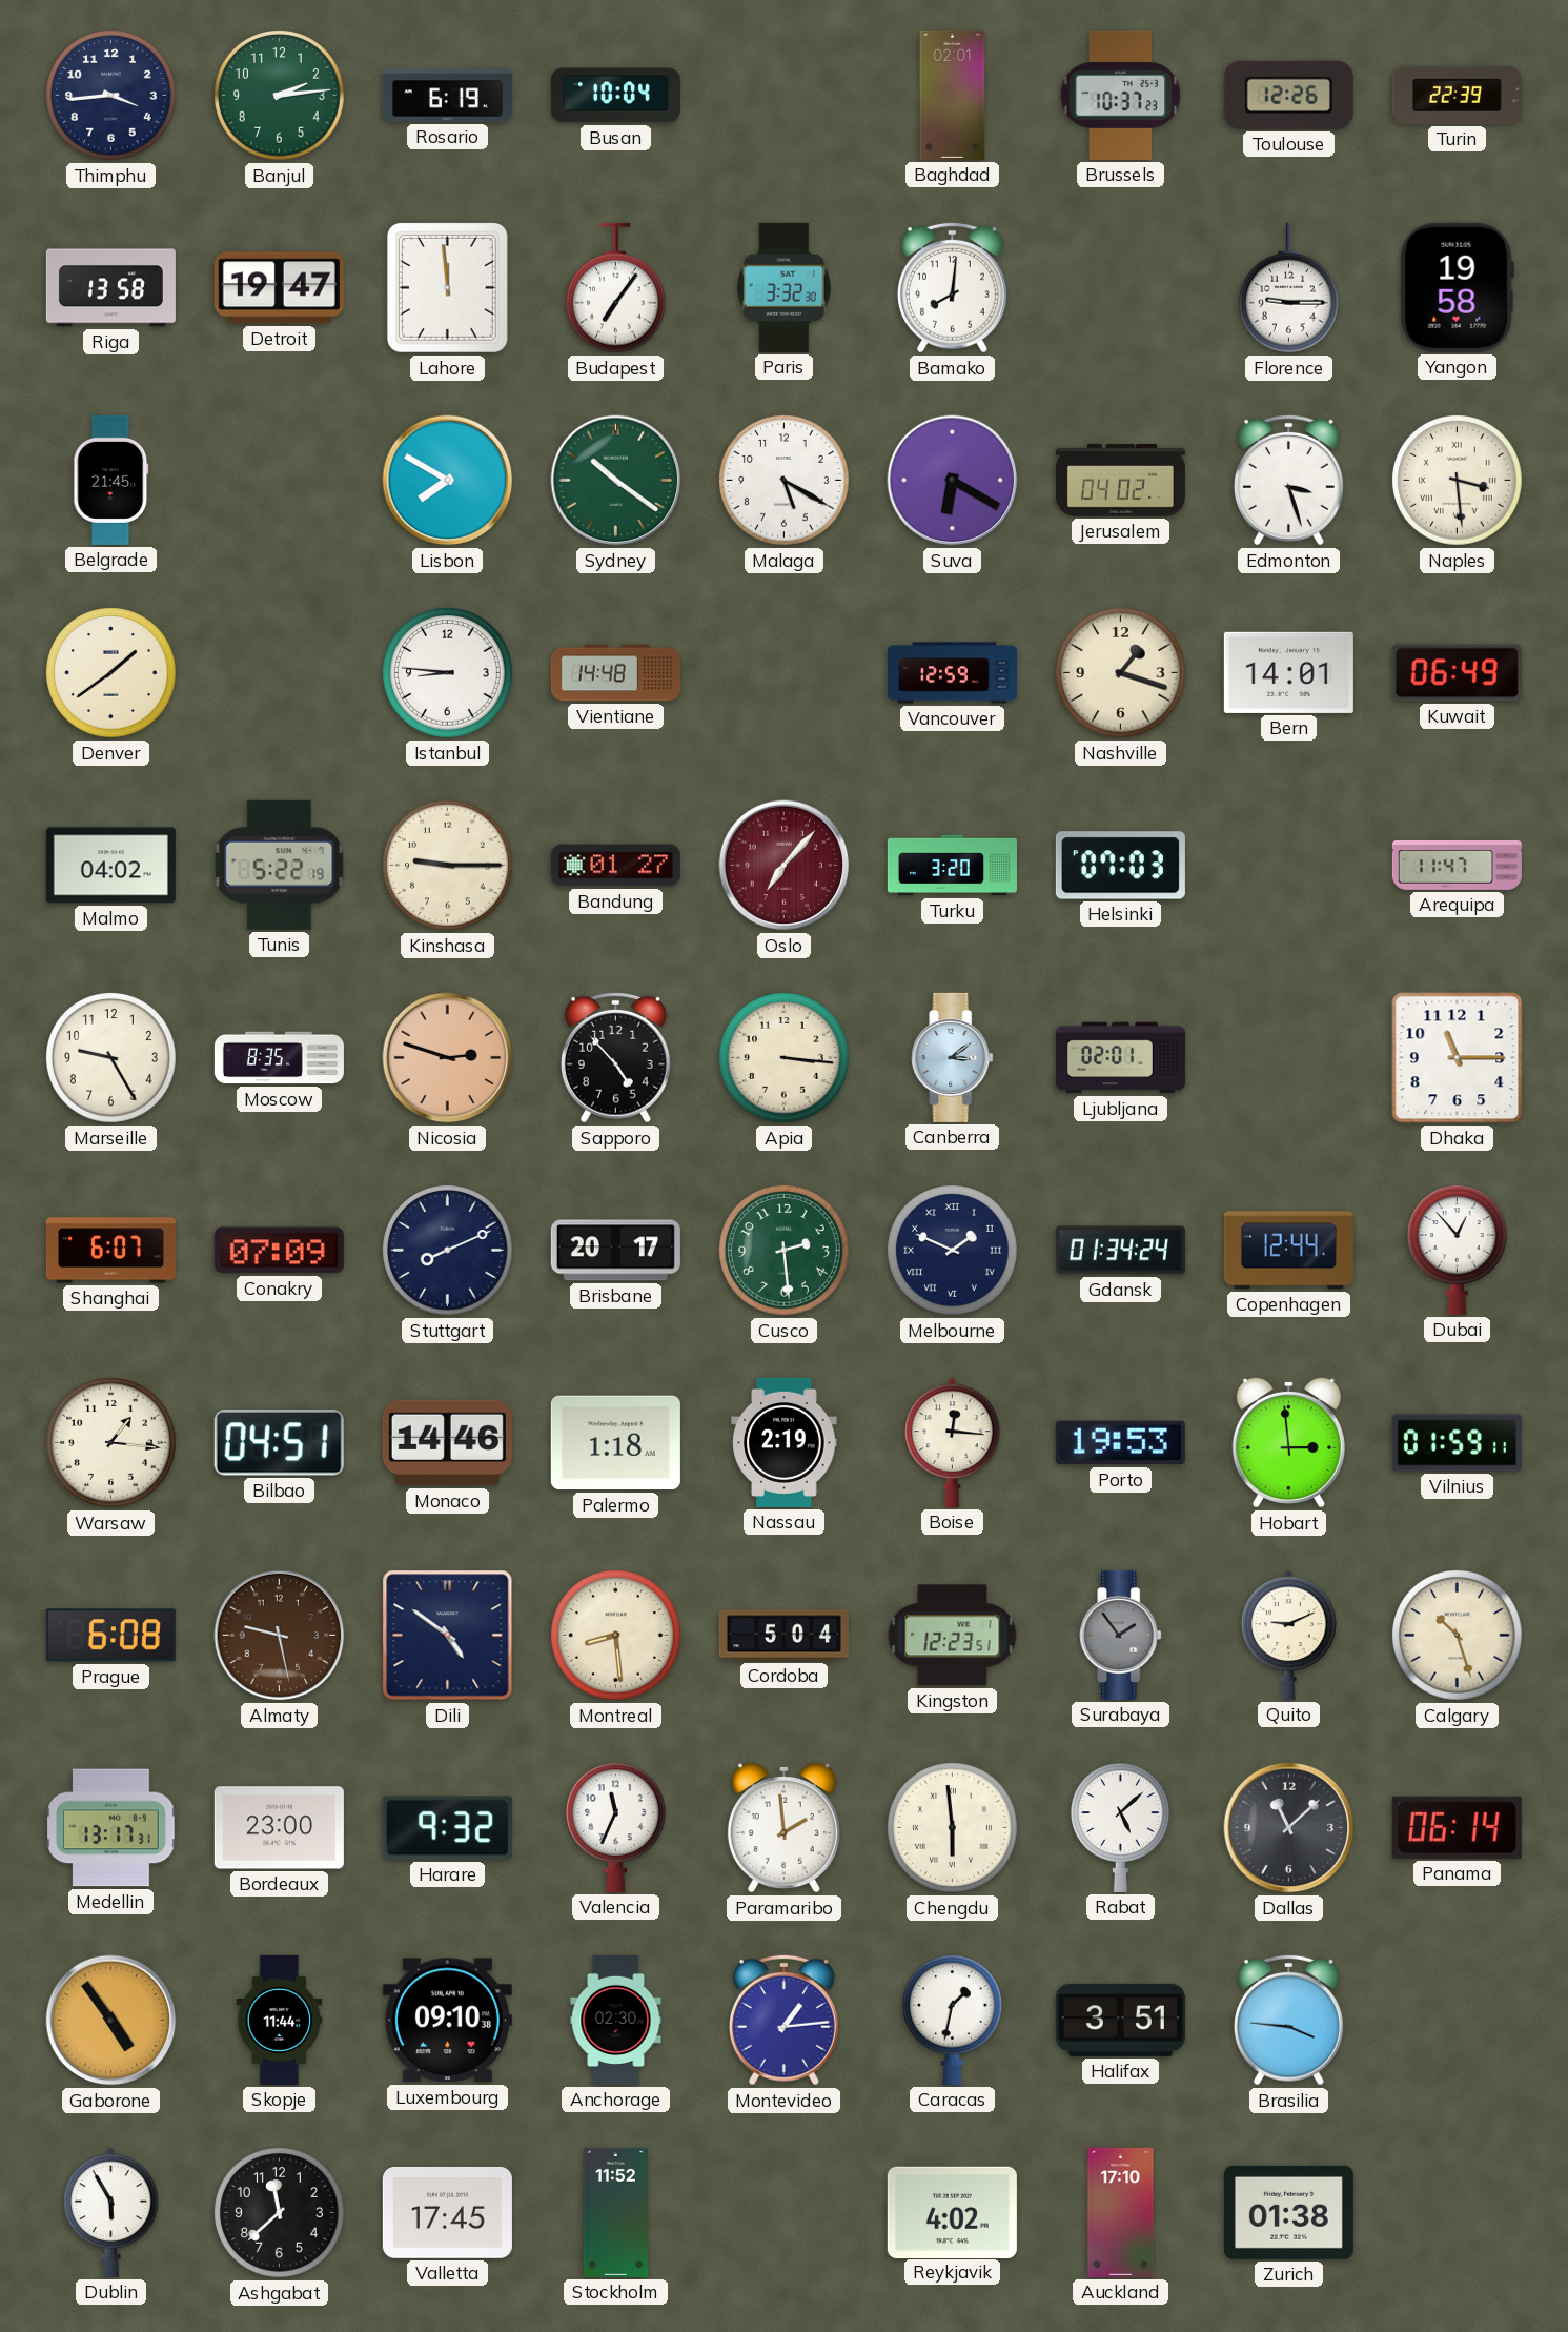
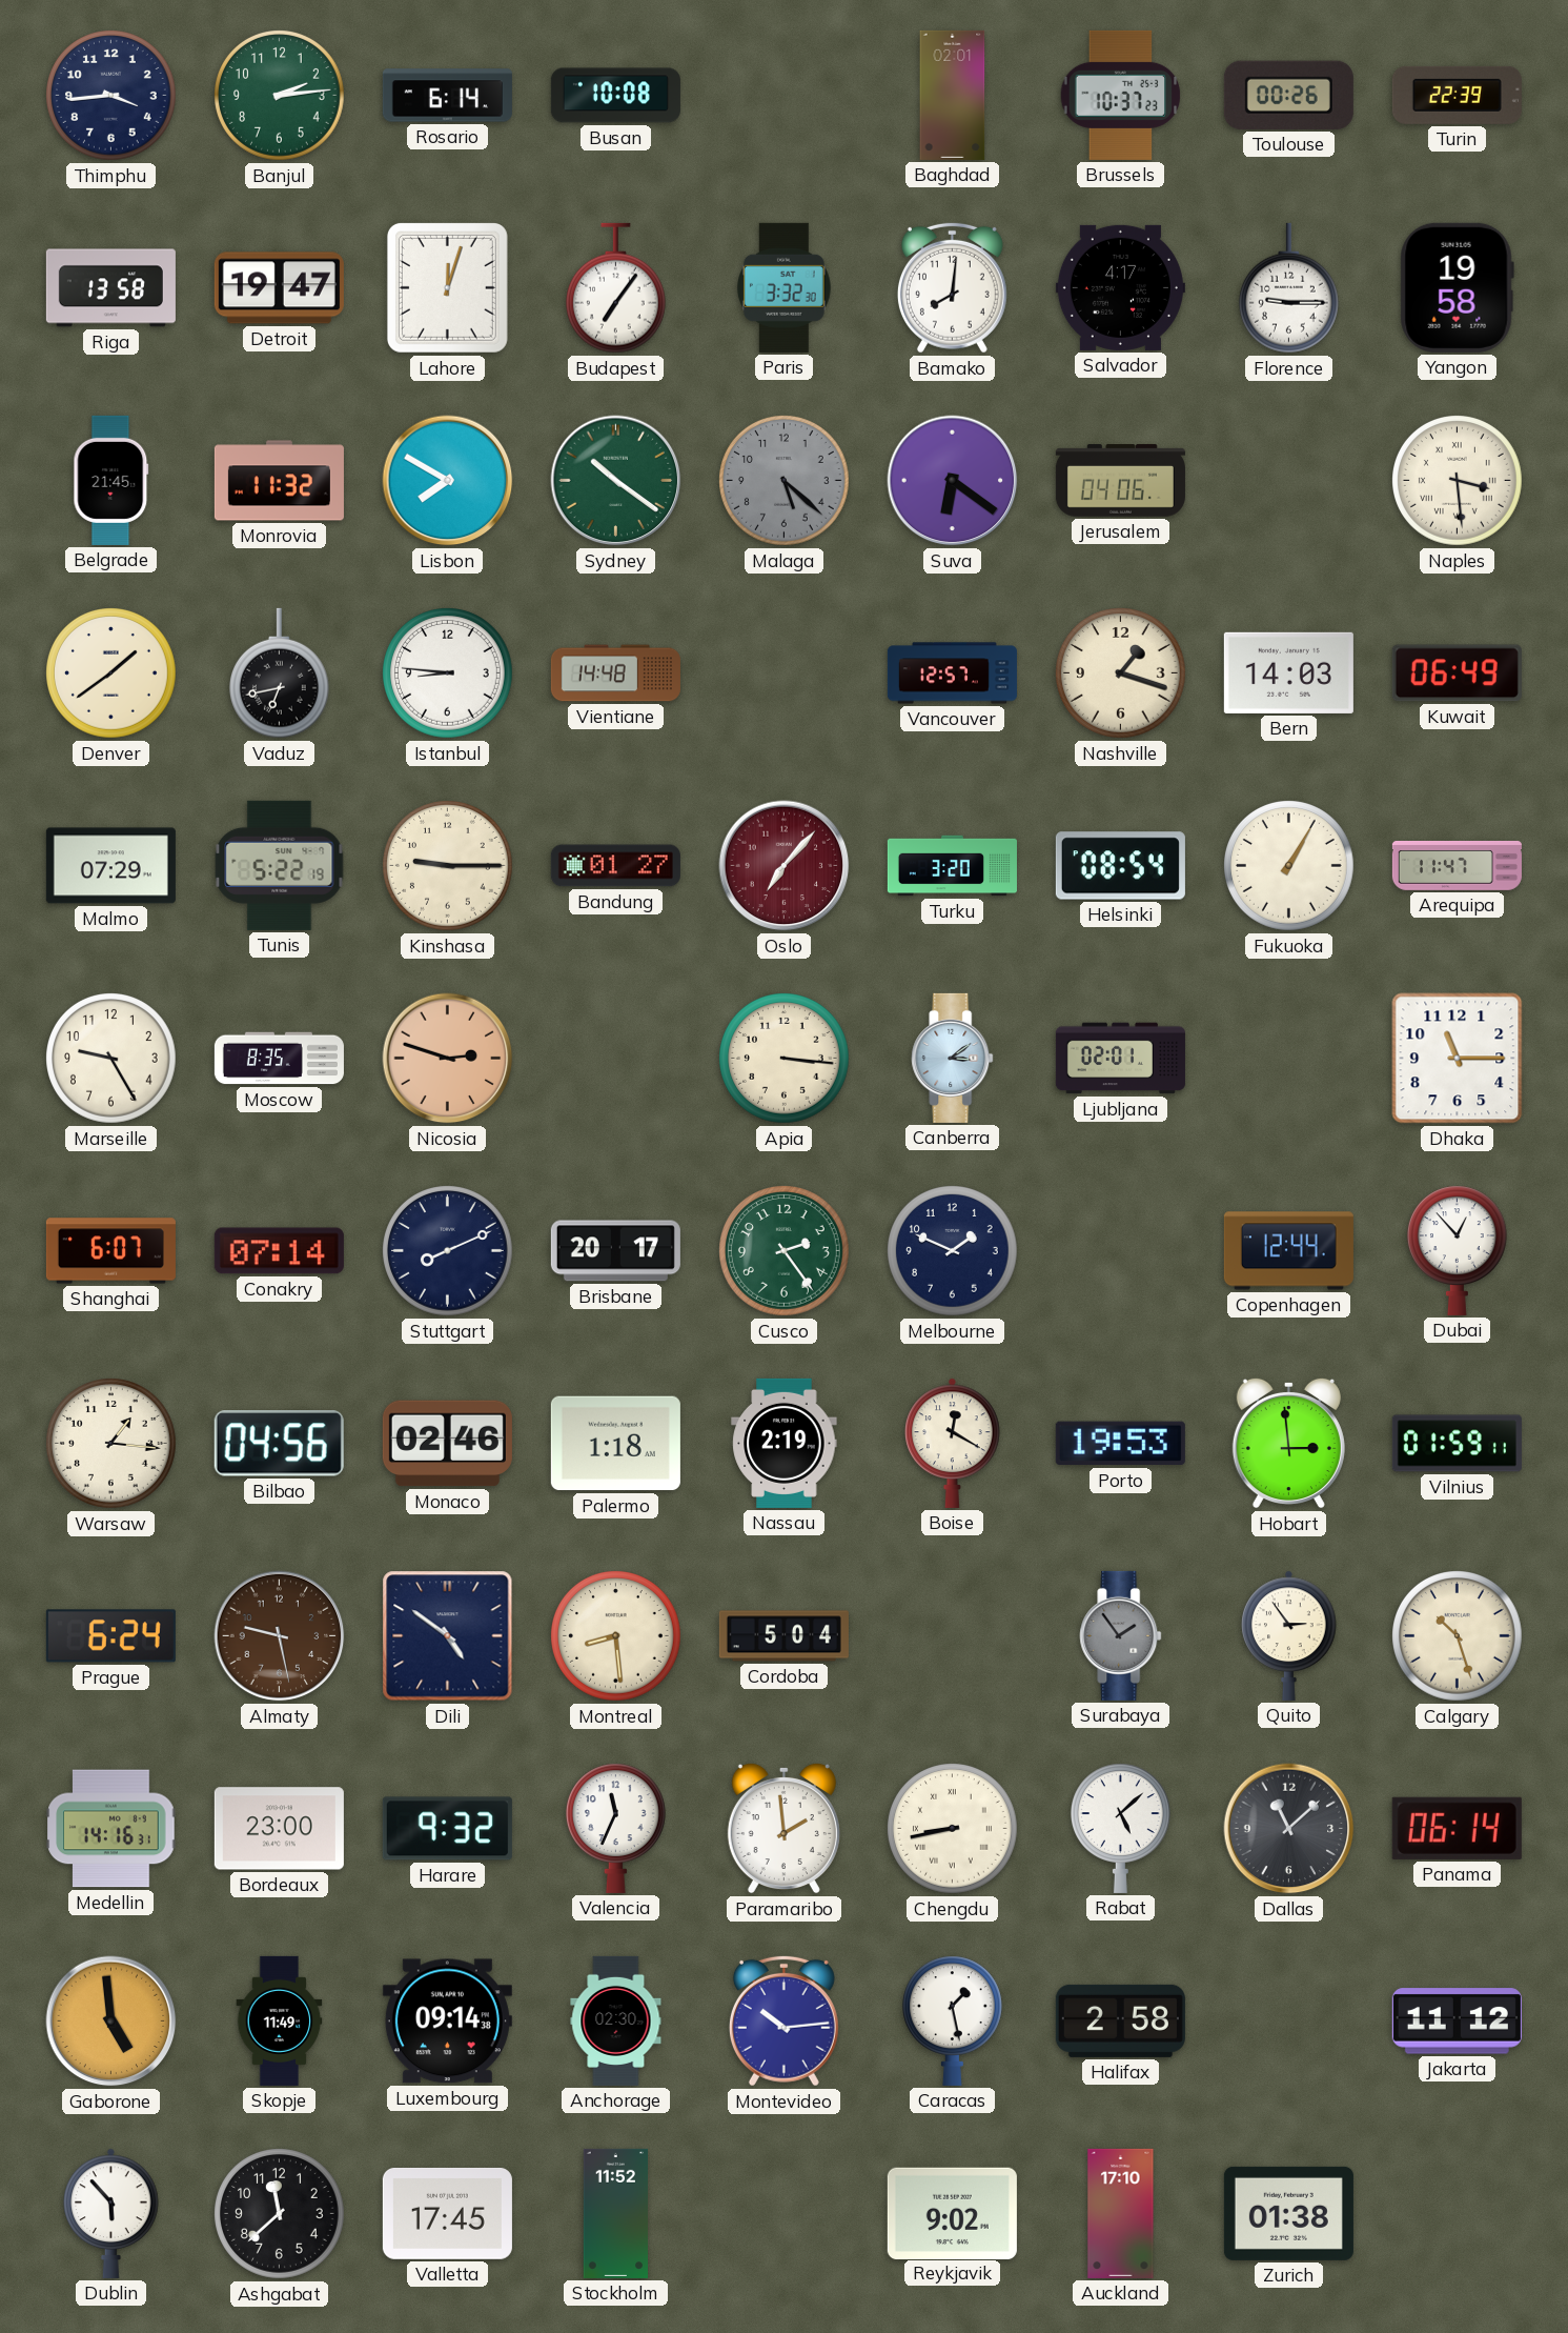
Rosario: 6:19 -> 6:14 (447, 96)
Busan: 10:04 -> 10:08 (615, 96)
Toulouse: 12:26 -> 00:26 (1288, 95)
Lahore: 11:59 -> 12:03 (447, 287)
Salvador: none -> 4:17 (1120, 287)
Monrovia: none -> 11:32 (279, 481)
Malaga: 5:20 -> 5:22 (785, 481)
Malaga dial: white -> grey (785, 481)
Suva: 6:20 -> 6:21 (953, 481)
Jerusalem: 04:02 -> 04:06 (1120, 481)
Edmonton: 3:27 -> none (1288, 480)
Vaduz: none -> 6:43 (279, 673)
Vancouver: 12:59 -> 12:57 (952, 673)
Bern: 14:01 -> 14:03 (1288, 672)
Malmo: 04:02 -> 07:29 (110, 866)
Helsinki: 07:03 -> 08:54 (1120, 866)
Fukuoka: none -> 1:05 (1289, 866)
Sapporo: 4:53 -> none (615, 1057)
Conakry: 07:09 -> 07:14 (279, 1251)
Cusco: 2:29 -> 2:24 (785, 1251)
Melbourne numerals: Roman -> Arabic (953, 1251)
Gdansk: 01:34 -> none (1120, 1251)
Bilbao: 04:51 -> 04:56 (279, 1444)
Monaco: 14:46 -> 02:46 (447, 1444)
Boise: 12:16 -> 12:20 (953, 1443)
Prague: 6:08 -> 6:24 (110, 1636)
Kingston: 12:23 -> none (953, 1636)
Quito: 9:11 -> 2:54 (1289, 1635)
Medellin: 13:17 -> 14:16 (111, 1829)
Chengdu: 5:59 -> 8:43 (953, 1829)
Gaborone: 4:54 -> 4:59 (111, 2022)
Skopje: 11:44 -> 11:49 (280, 2020)
Luxembourg: 09:10 -> 09:14 (447, 2022)
Montevideo: 1:14 -> 10:14 (783, 2020)
Caracas: 1:32 -> 1:28 (952, 2020)
Halifax: 3:51 -> 2:58 (1120, 2020)
Brasilia: 3:46 -> none (1288, 2020)
Jakarta: none -> 11:12 (1457, 2022)
Dublin: 5:55 -> 5:53 (111, 2213)
Reykjavik: 4:02 -> 9:02 (952, 2213)
